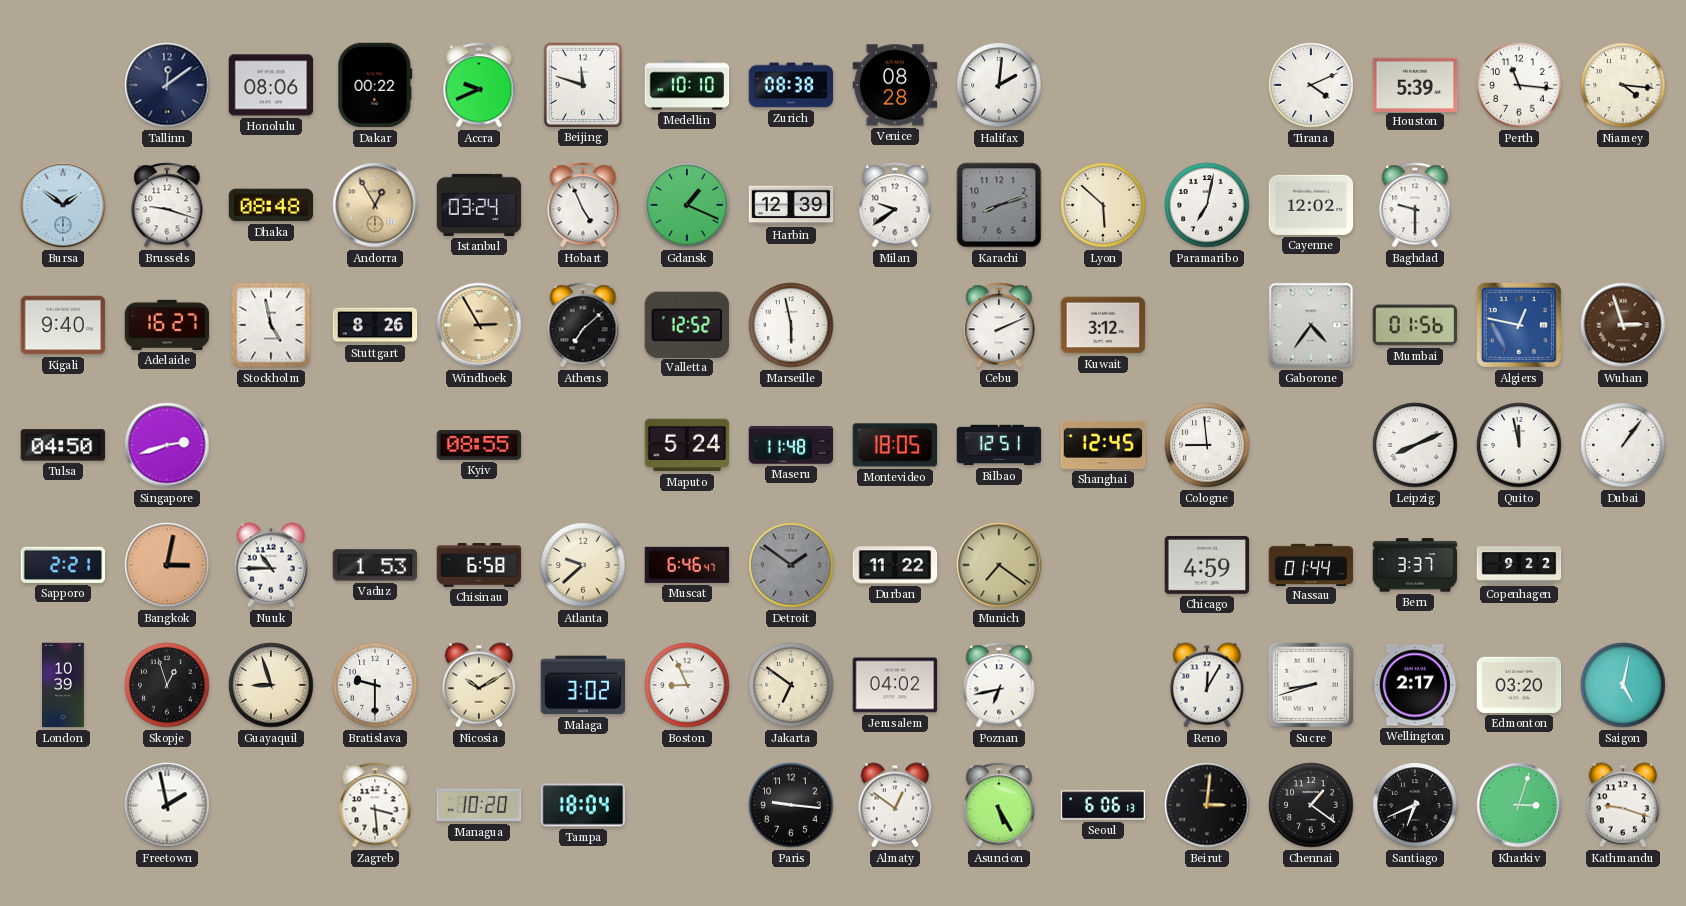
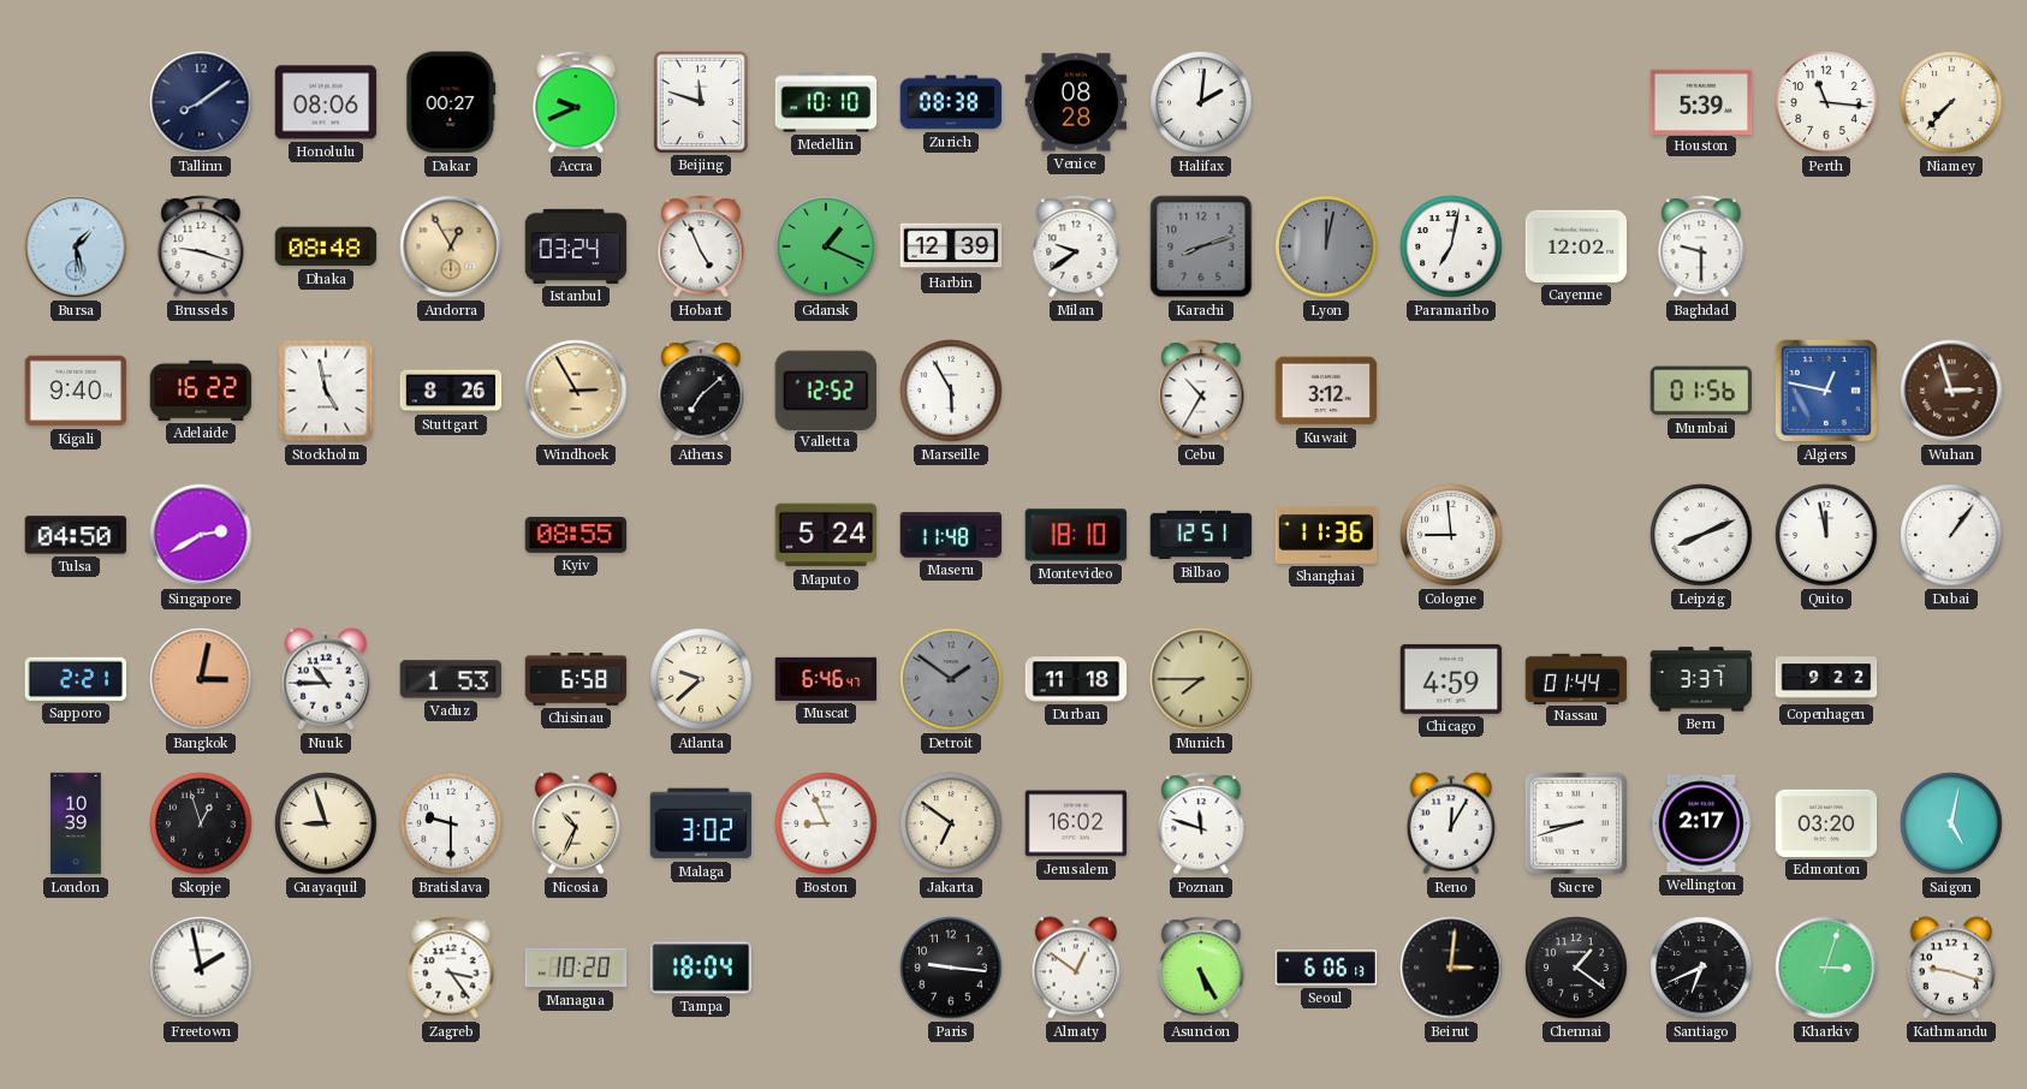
Tallinn: 12:09 -> 8:09 (201, 102)
Dakar: 00:22 -> 00:27 (451, 102)
Tirana: 4:11 -> none (1311, 85)
Niamey: 4:16 -> 7:37 (1951, 102)
Bursa: 1:51 -> 1:28 (76, 246)
Lyon: 5:52 -> 12:02 (1326, 246)
Lyon dial: cream -> grey (1326, 246)
Adelaide: 16:27 -> 16:22 (201, 391)
Marseille: 5:58 -> 5:55 (951, 391)
Cebu: 2:11 -> 10:35 (1201, 391)
Gaborone: 4:36 -> none (1311, 325)
Singapore: 2:42 -> 2:40 (201, 535)
Montevideo: 18:05 -> 18:10 (1076, 535)
Shanghai: 12:45 -> 11:36 (1326, 535)
Durban: 11:22 -> 11:18 (1076, 679)
Munich: 7:21 -> 7:45 (1201, 679)
Nicosia: 10:10 -> 10:34 (576, 823)
Jerusalem: 04:02 -> 16:02 (1076, 823)
Poznan: 6:43 -> 11:48 (1201, 823)
Zagreb: 3:29 -> 3:24 (451, 968)
